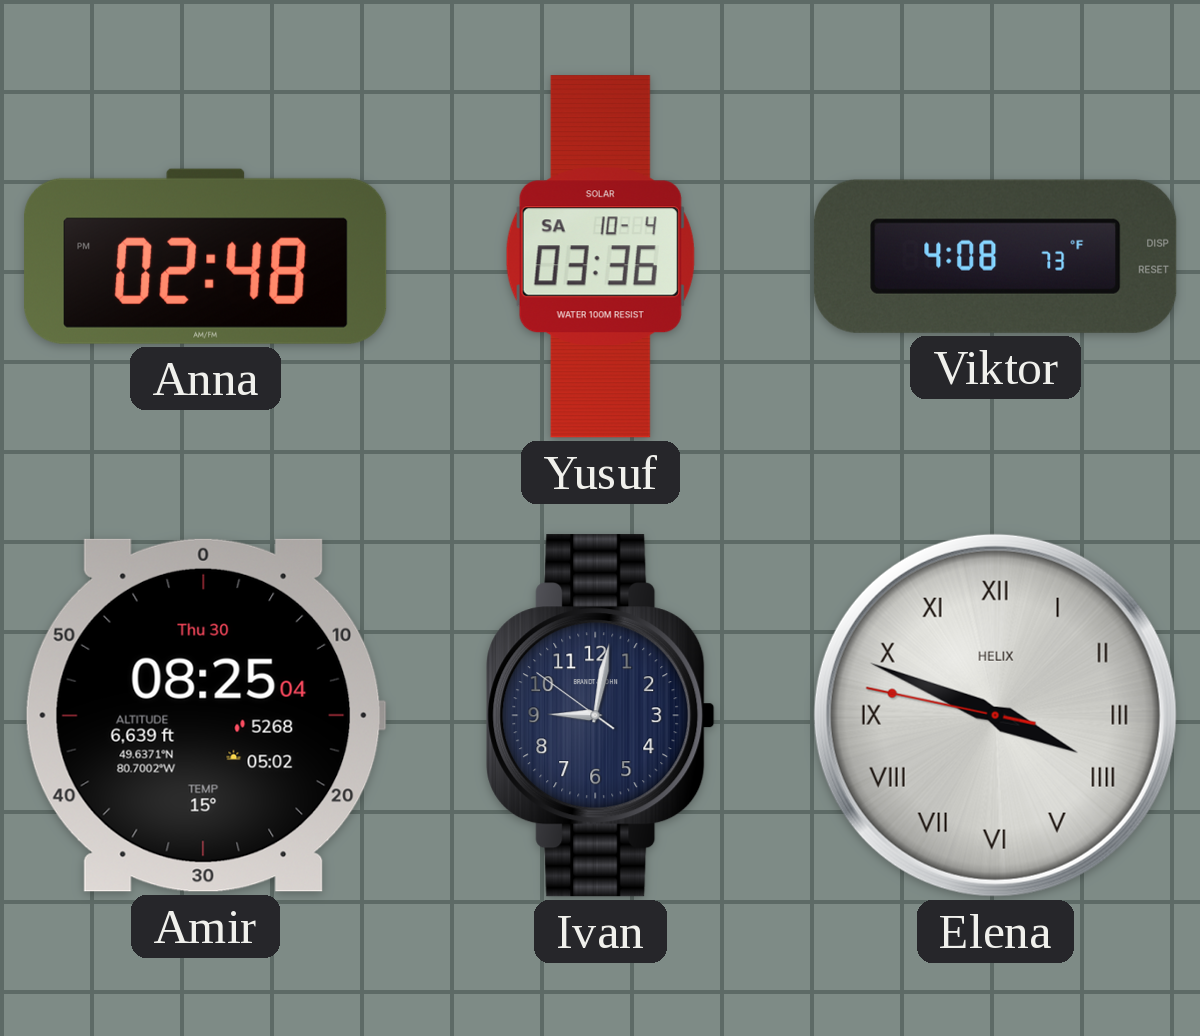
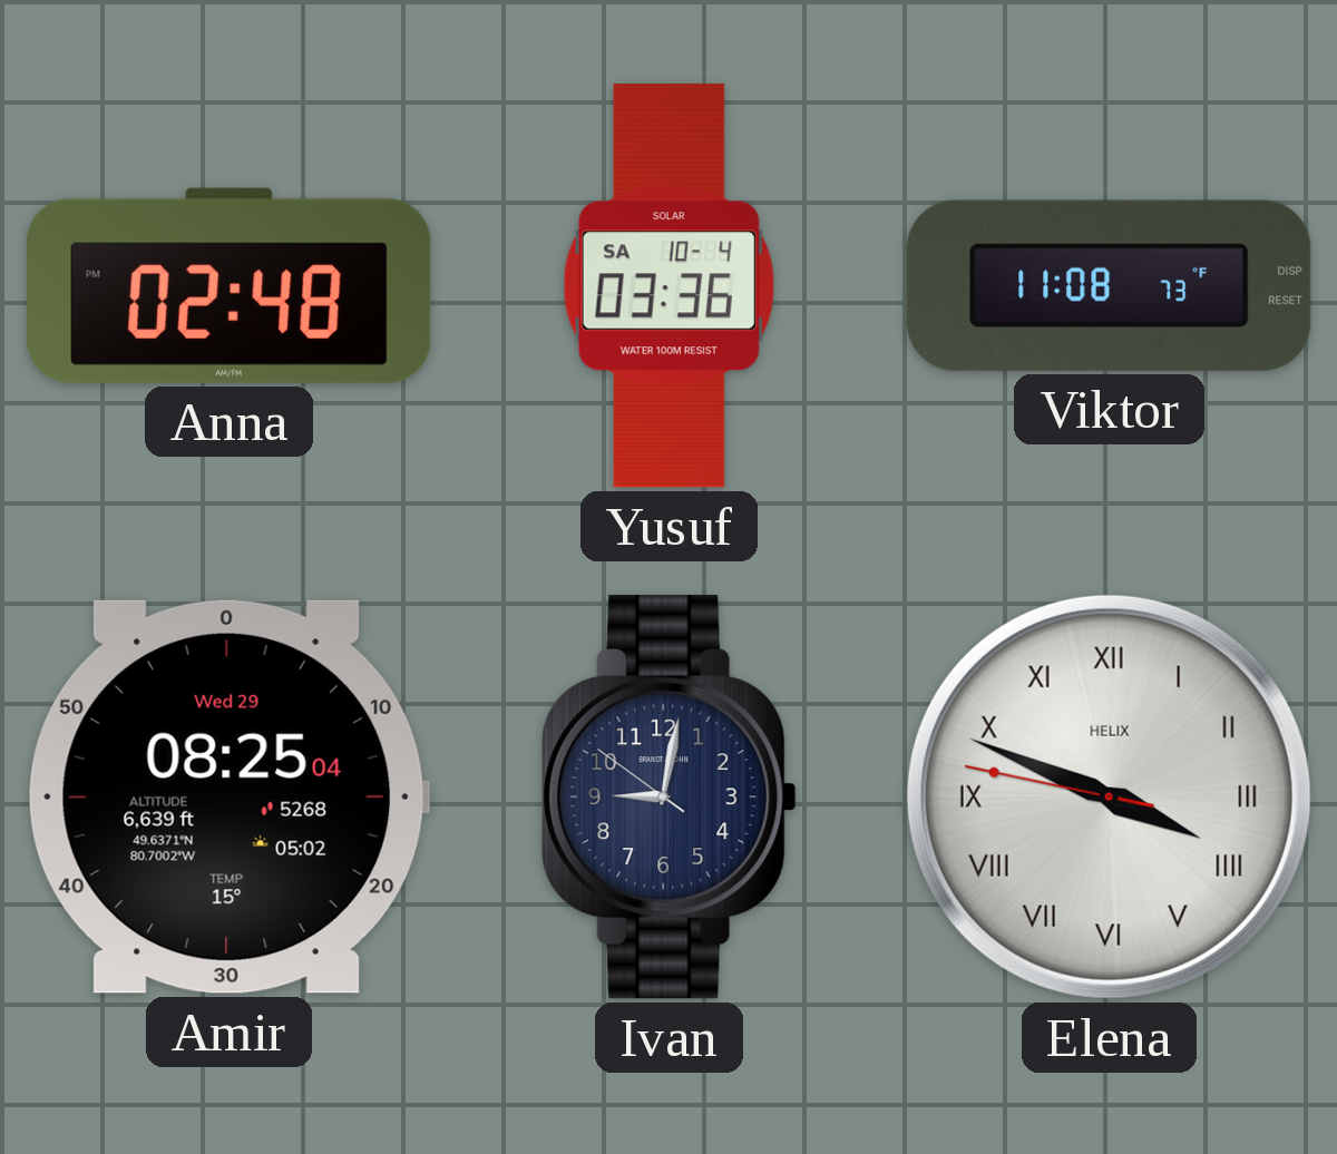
Viktor: 4:08 -> 11:08 (1110, 285)
Amir date: Thu 30 -> Wed 29 (228, 796)
